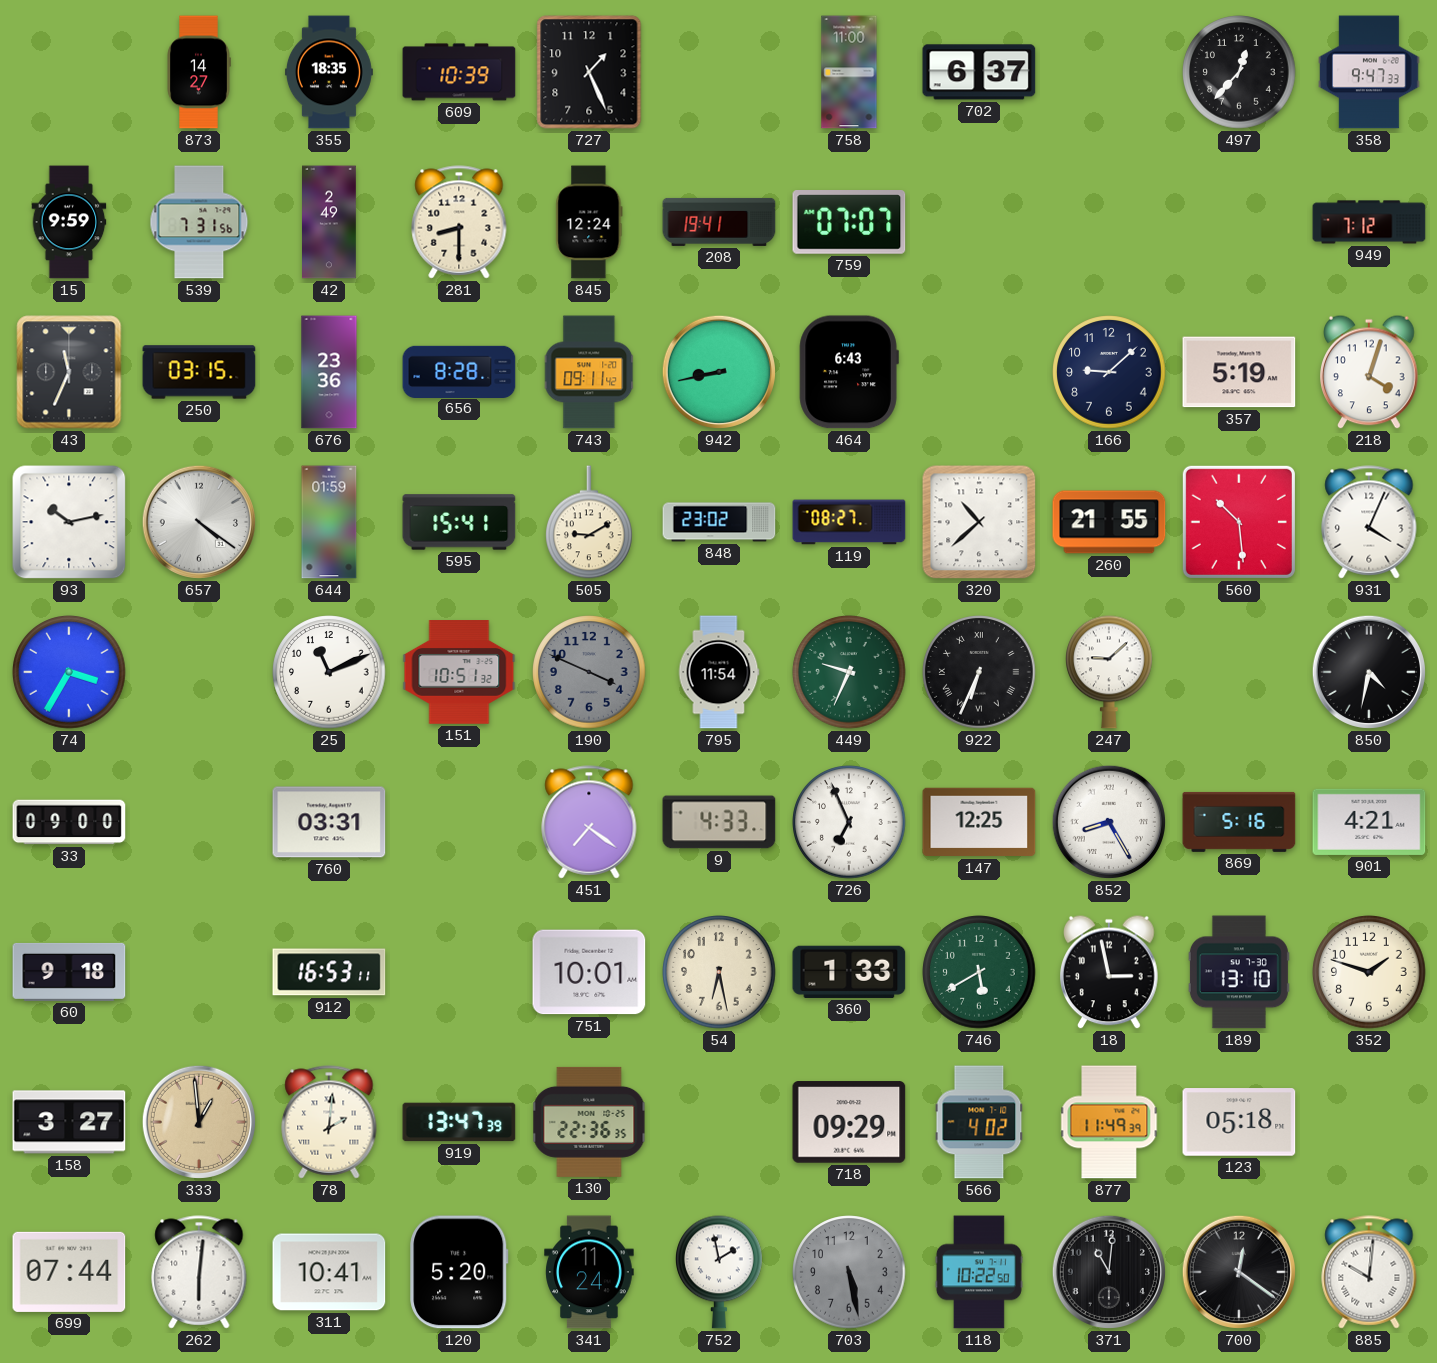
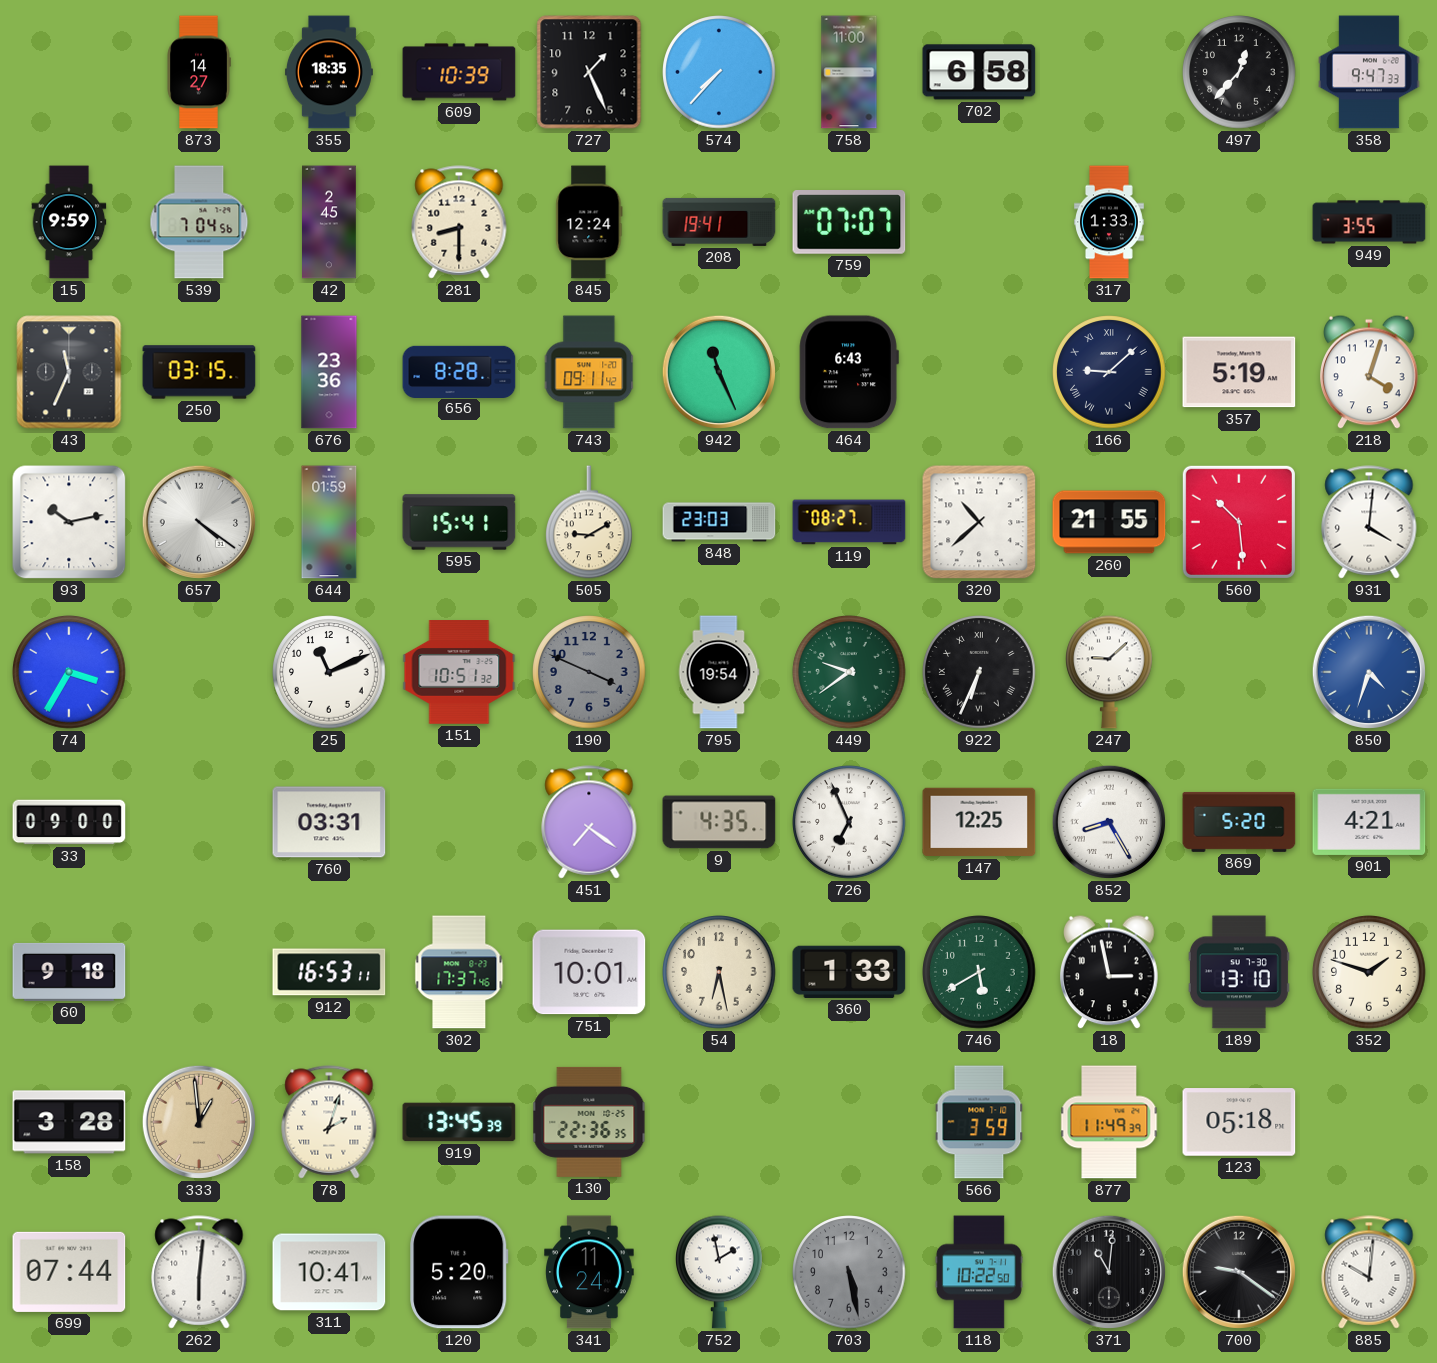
574: none -> 7:37 (719, 72)
702: 6:37 -> 6:58 (979, 72)
539: 7:31 -> 7:04 (199, 222)
42: 2:49 -> 2:45 (330, 222)
317: none -> 1:33 (1110, 222)
949: 7:12 -> 3:55 (1369, 222)
942: 8:43 -> 11:26 (719, 372)
166 numerals: Arabic -> Roman (1109, 372)
848: 23:02 -> 23:03 (719, 522)
931: 4:04 -> 4:01 (1369, 522)
795: 11:54 -> 19:54 (719, 672)
449: 9:34 -> 9:39 (849, 672)
850: 4:32 -> 4:33 (1369, 672)
850 dial: black -> blue (1369, 672)
9: 4:33 -> 4:35 (719, 822)
869: 5:16 -> 5:20 (1239, 822)
302: none -> 17:37 (459, 972)
158: 3:27 -> 3:28 (69, 1122)
78: 2:01 -> 2:03 (329, 1122)
919: 13:47 -> 13:45 (459, 1122)
718: 09:29 -> none (849, 1122)
566: 4:02 -> 3:59 (979, 1122)
700: 12:21 -> 9:21 (1239, 1272)
